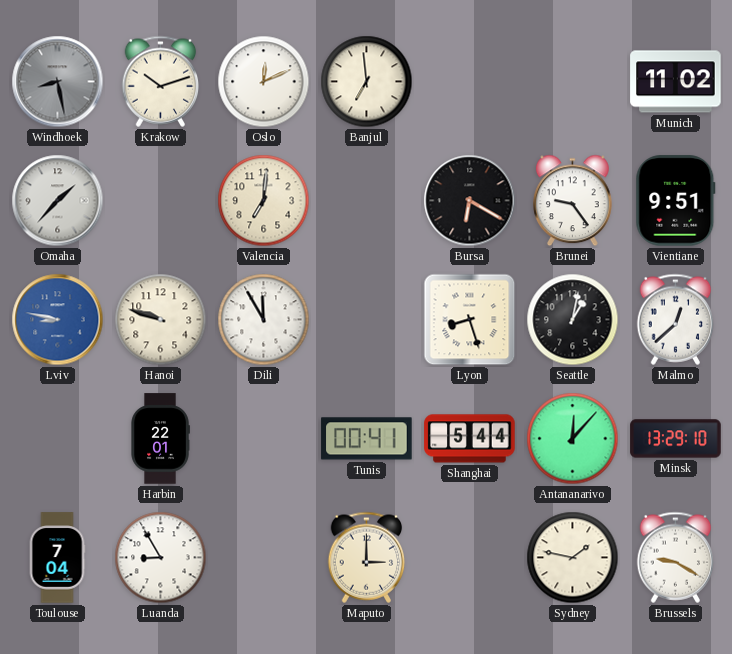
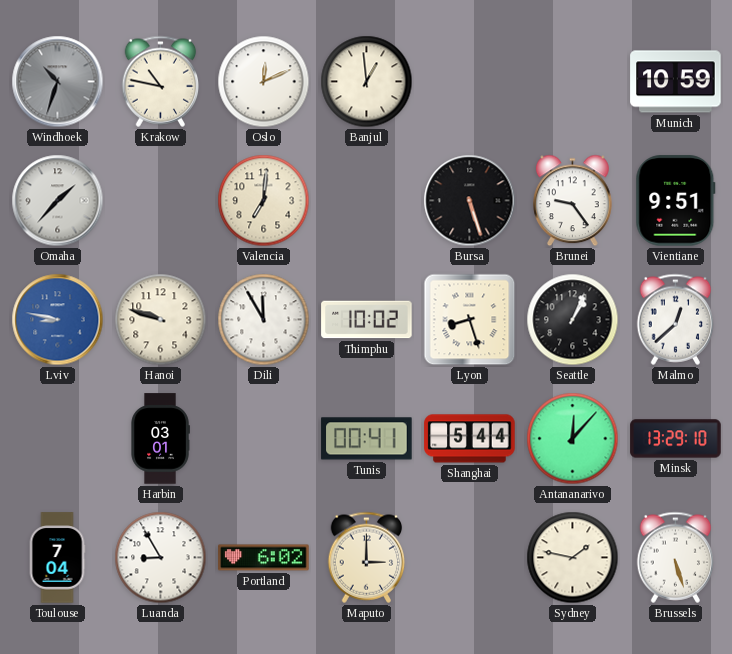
Windhoek: 8:28 -> 10:33 (58, 82)
Krakow: 10:12 -> 10:47 (161, 81)
Banjul: 6:59 -> 12:59 (367, 82)
Munich: 11:02 -> 10:59 (676, 82)
Bursa: 6:20 -> 5:27 (470, 201)
Thimphu: none -> 10:02 (367, 320)
Seattle: 1:02 -> 1:04 (573, 320)
Harbin: 22:01 -> 03:01 (160, 439)
Portland: none -> 6:02 (264, 558)
Brussels: 9:20 -> 5:27 (676, 557)
